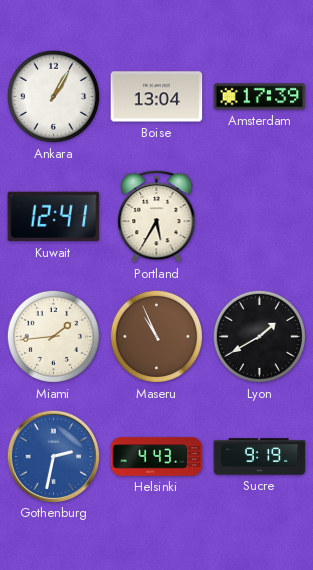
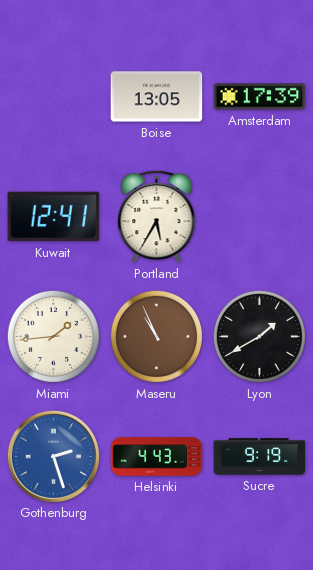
Ankara: 1:05 -> none (53, 96)
Boise: 13:04 -> 13:05 (157, 97)
Gothenburg: 2:32 -> 2:27 (53, 456)
